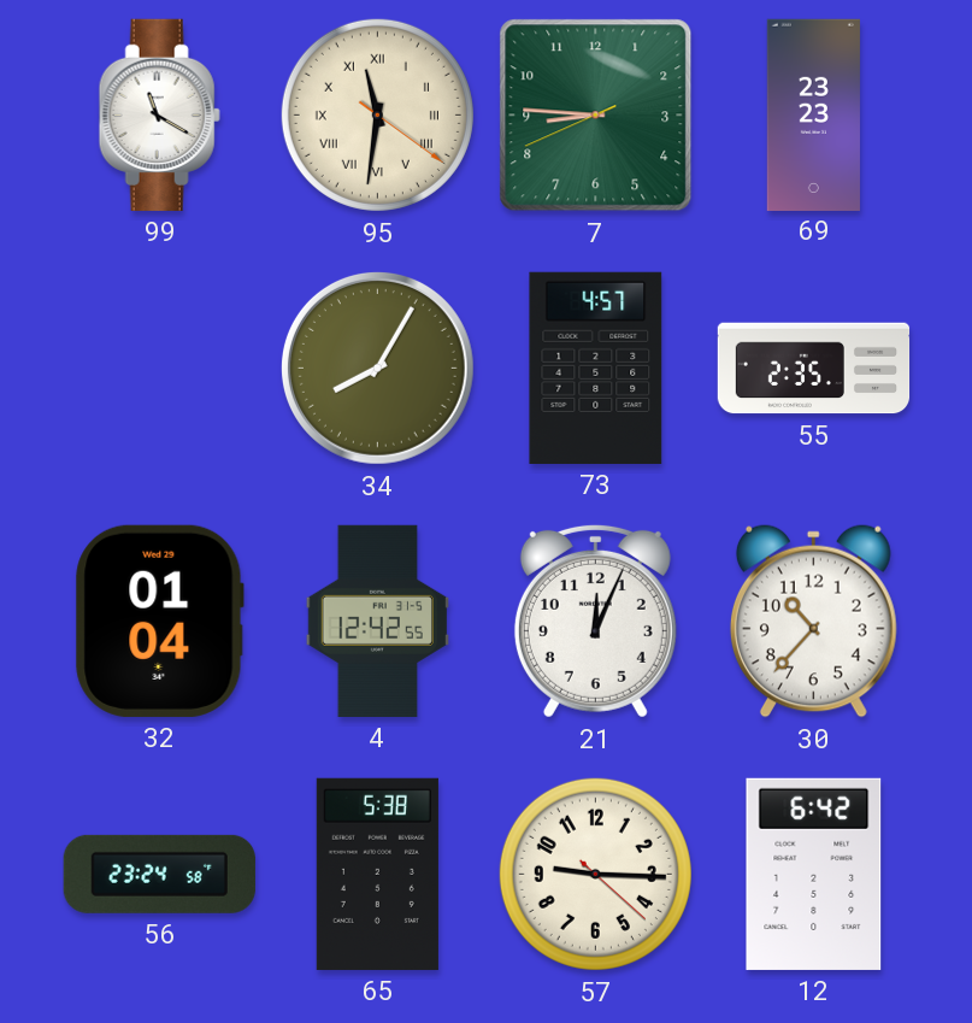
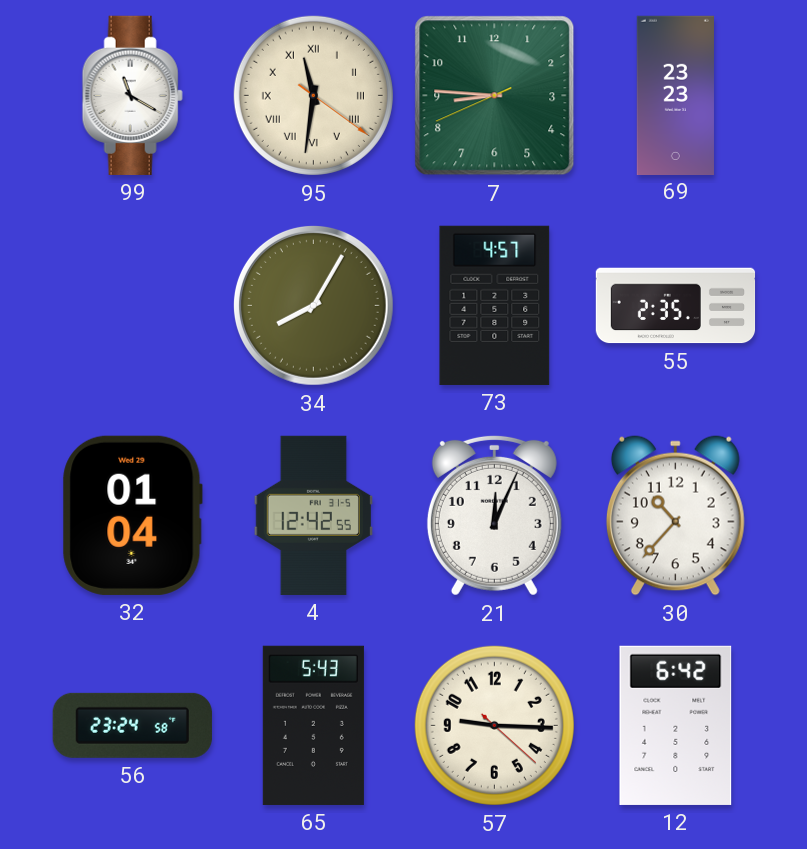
65: 5:38 -> 5:43 (313, 725)
